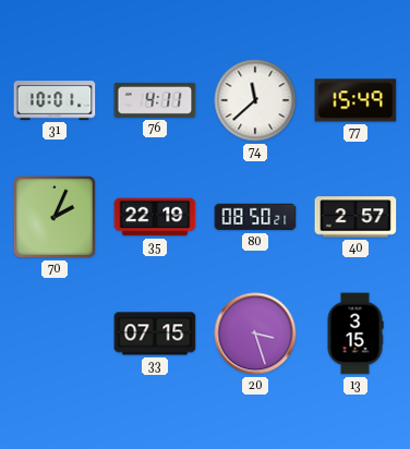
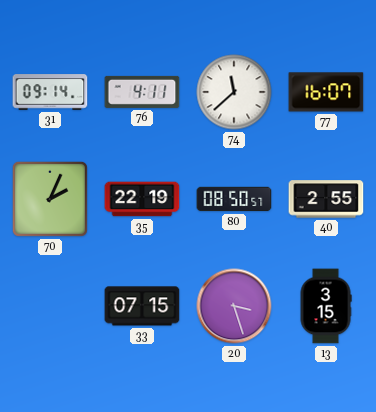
31: 10:01 -> 09:14 (50, 92)
77: 15:49 -> 16:07 (326, 92)
80: 08:50:21 -> 08:50:57 (234, 199)
40: 2:57 -> 2:55 (326, 199)
